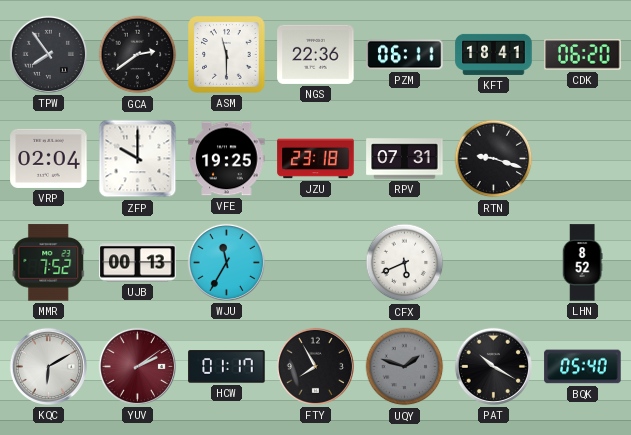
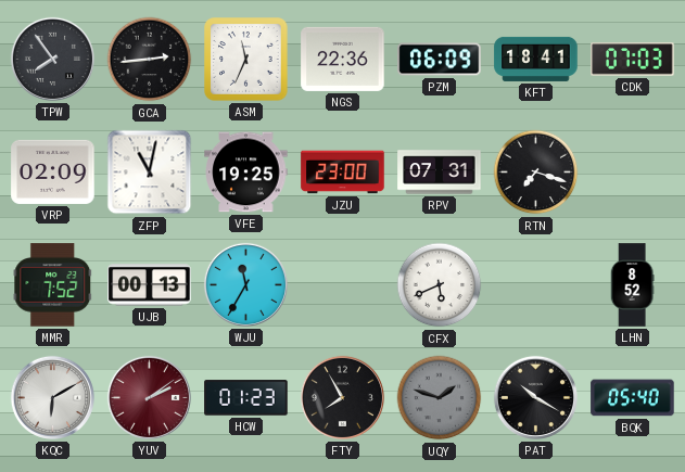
GCA: 2:39 -> 2:44 (150, 60)
ASM: 11:30 -> 11:34 (246, 60)
PZM: 06:11 -> 06:09 (440, 60)
CDK: 06:20 -> 07:03 (633, 60)
VRP: 02:04 -> 02:09 (53, 171)
ZFP: 10:00 -> 11:02 (150, 173)
JZU: 23:18 -> 23:00 (343, 173)
RTN: 9:18 -> 7:18 (536, 173)
HCW: 01:17 -> 01:23 (246, 398)
